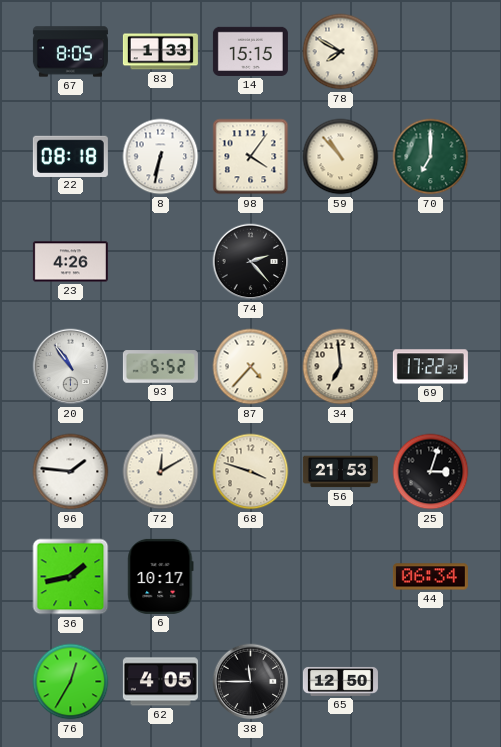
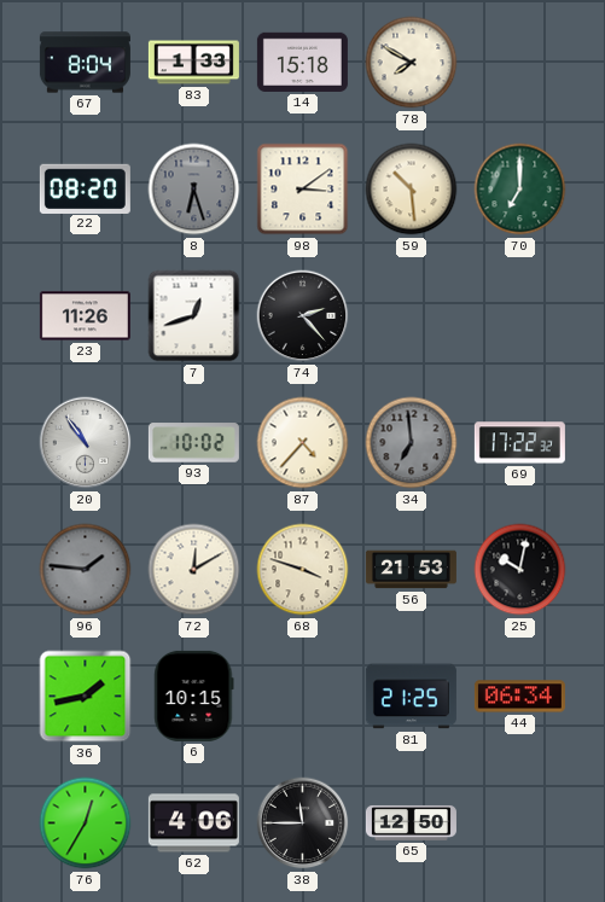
67: 8:05 -> 8:04 (85, 63)
14: 15:15 -> 15:18 (302, 62)
22: 08:18 -> 08:20 (85, 188)
8: 6:32 -> 6:27 (194, 190)
8 dial: white -> grey (194, 190)
98: 4:06 -> 3:09 (303, 190)
59: 10:53 -> 10:29 (412, 190)
23: 4:26 -> 11:26 (85, 316)
7: none -> 12:42 (194, 316)
93: 5:52 -> 10:02 (193, 443)
34 dial: cream -> grey (412, 443)
96 dial: white -> grey (86, 570)
25: 3:03 -> 10:02 (520, 570)
6: 10:17 -> 10:15 (194, 696)
81: none -> 21:25 (411, 697)
62: 4:05 -> 4:06 (193, 824)
